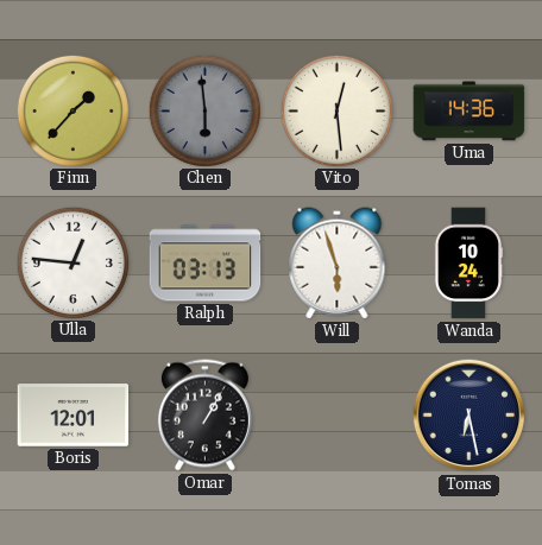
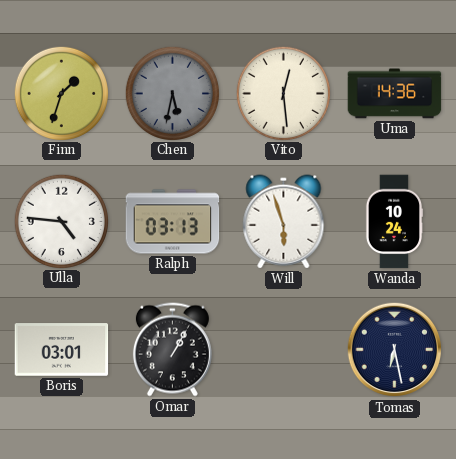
Finn: 1:37 -> 1:33 (61, 93)
Chen: 5:59 -> 5:32 (172, 93)
Ulla: 12:46 -> 4:46 (61, 221)
Boris: 12:01 -> 03:01 (62, 350)
